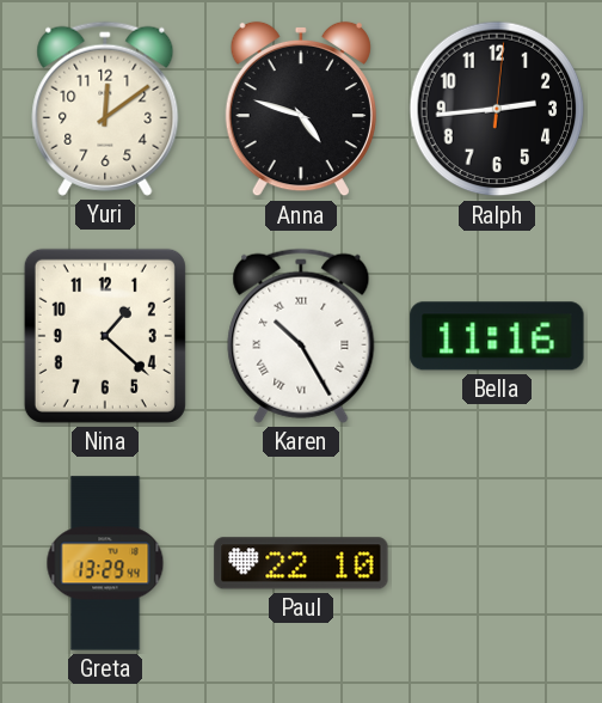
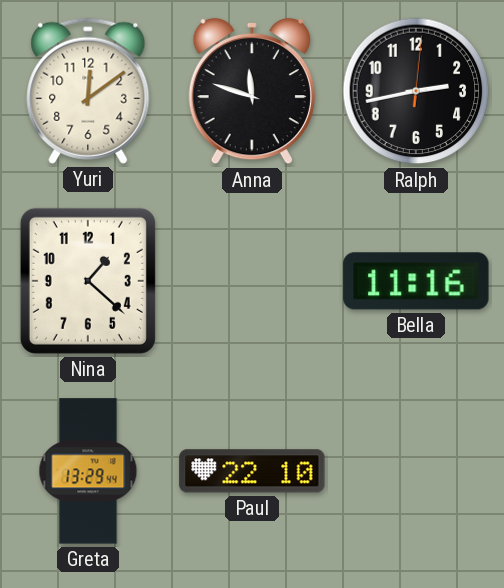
Anna: 4:48 -> 11:48 (252, 91)
Ralph: 2:44 -> 2:43 (416, 91)
Karen: 10:25 -> none (301, 336)
